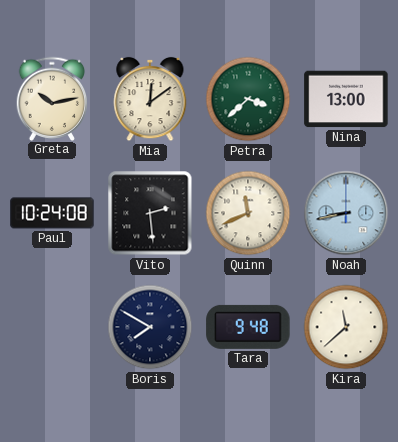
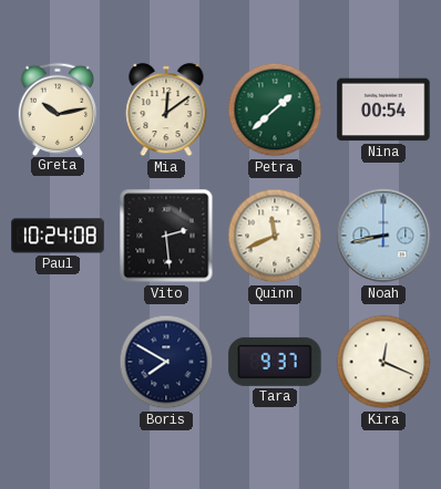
Petra: 3:38 -> 1:38 (275, 110)
Nina: 13:00 -> 00:54 (383, 110)
Tara: 9:48 -> 9:37 (275, 362)
Kira: 11:38 -> 12:19 (383, 362)
